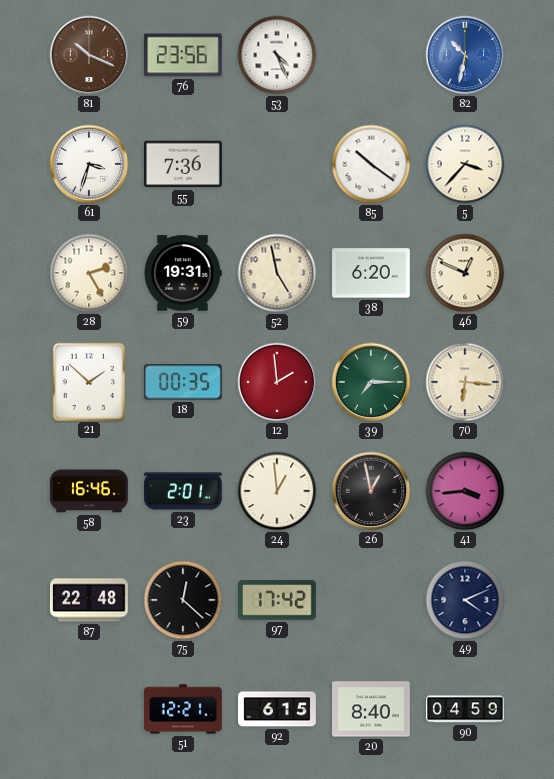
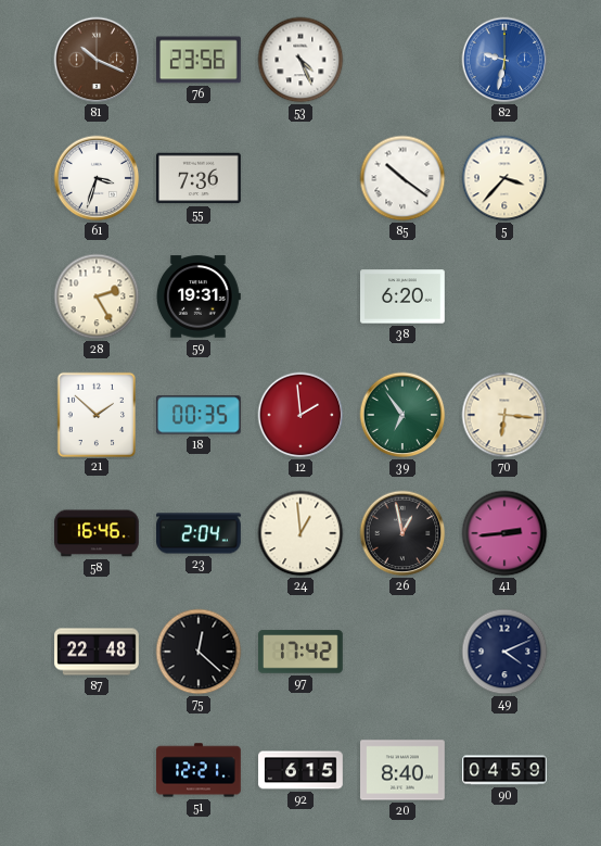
82: 10:32 -> 9:32 (504, 60)
52: 4:58 -> none (277, 273)
46: 12:49 -> none (465, 273)
39: 7:15 -> 6:54 (402, 415)
23: 2:01 -> 2:04 (200, 533)
41: 3:44 -> 2:44 (504, 533)
